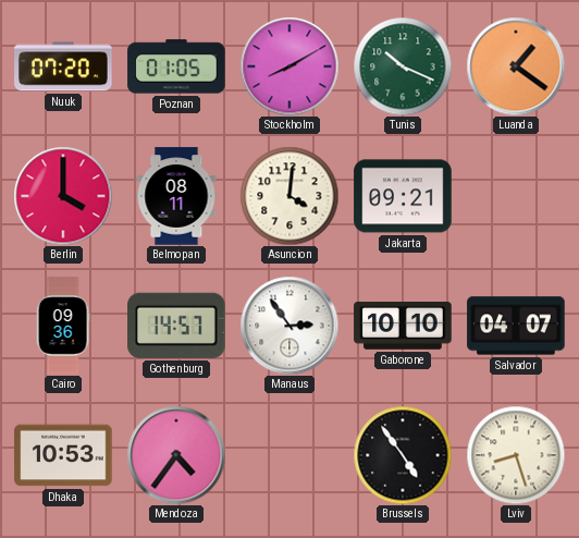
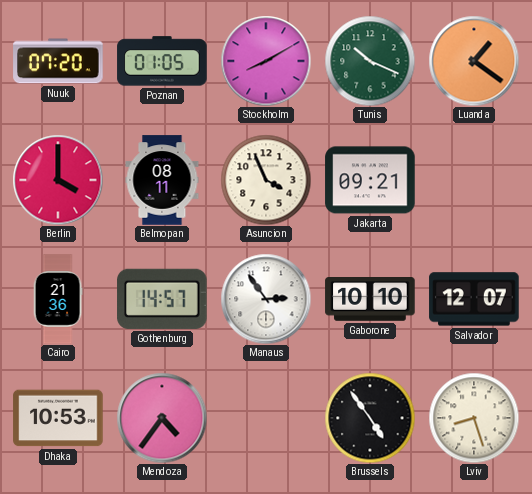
Asuncion: 4:01 -> 3:56 (266, 180)
Cairo: 09:36 -> 21:36 (58, 299)
Salvador: 04:07 -> 12:07 (474, 299)
